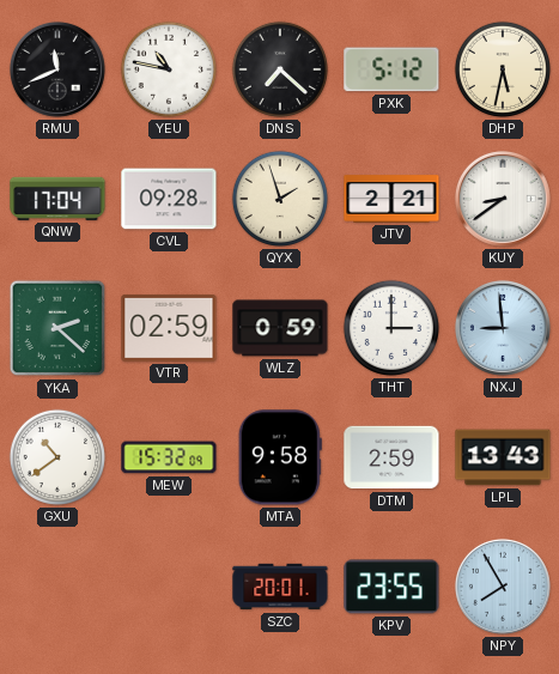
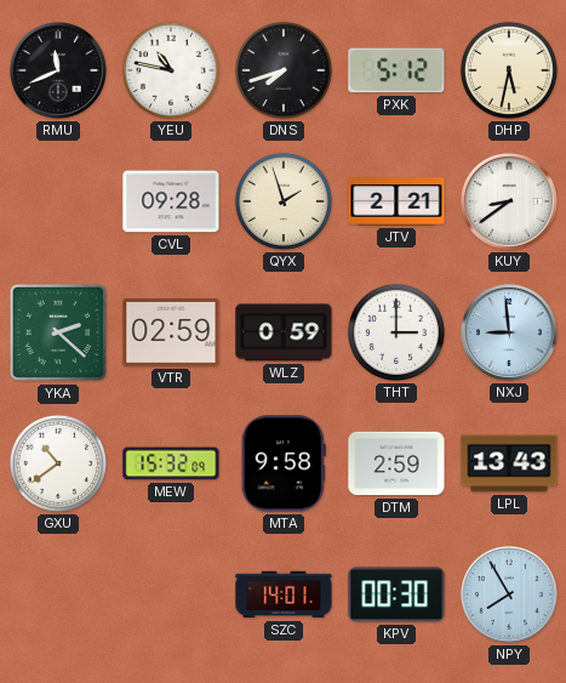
DNS: 7:22 -> 7:42 (284, 70)
QNW: 17:04 -> none (57, 199)
SZC: 20:01 -> 14:01 (284, 594)
KPV: 23:55 -> 00:30 (396, 594)
